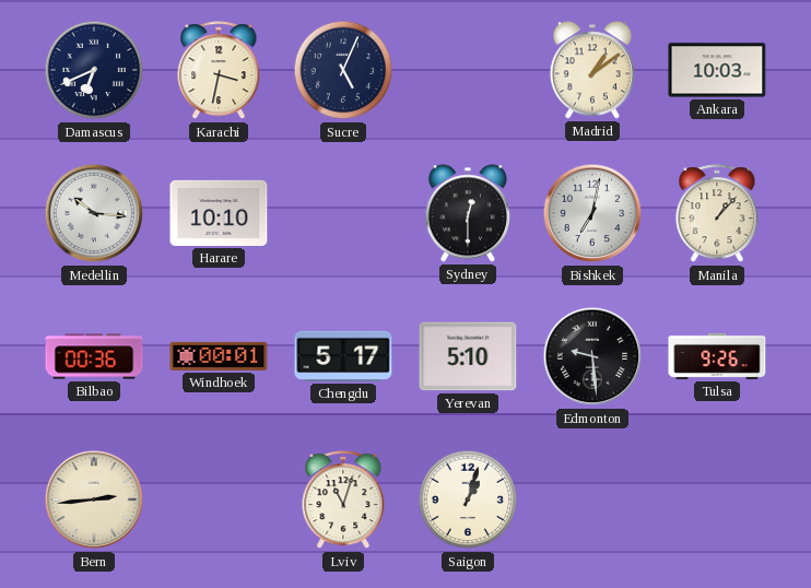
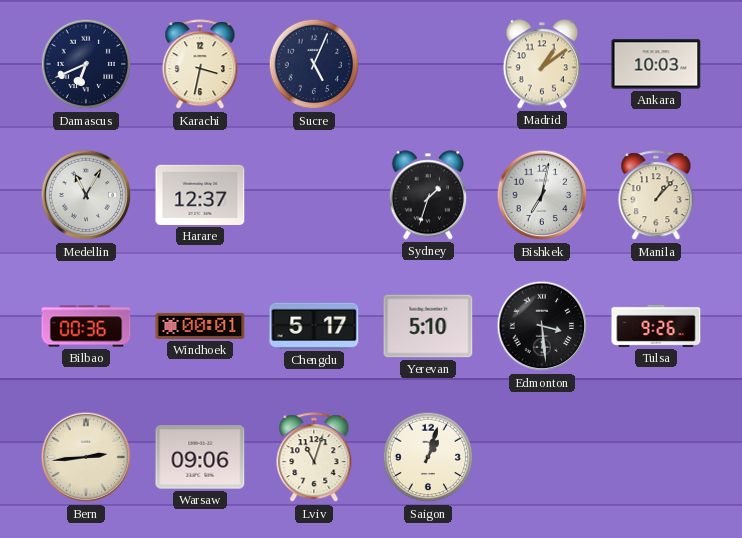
Medellin: 10:16 -> 11:05 (86, 195)
Harare: 10:10 -> 12:37 (200, 195)
Sydney: 12:30 -> 1:33 (428, 195)
Edmonton: 9:29 -> 3:29 (542, 326)
Warsaw: none -> 09:06 (200, 457)
